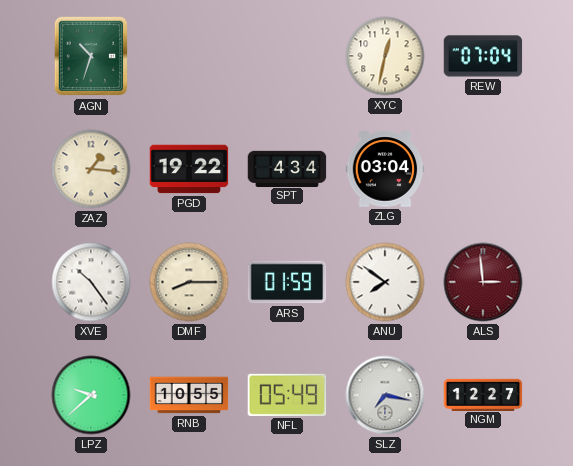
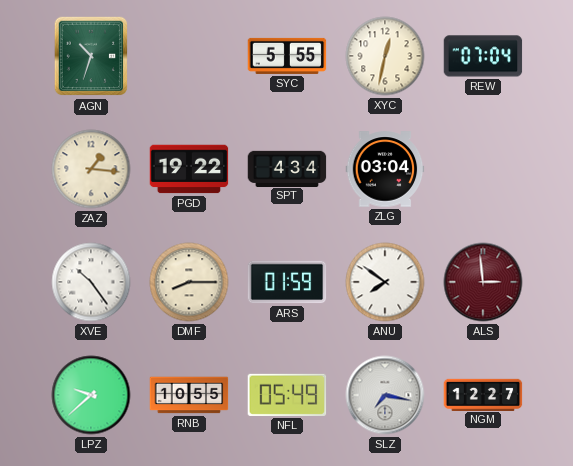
SYC: none -> 5:55 (287, 56)
